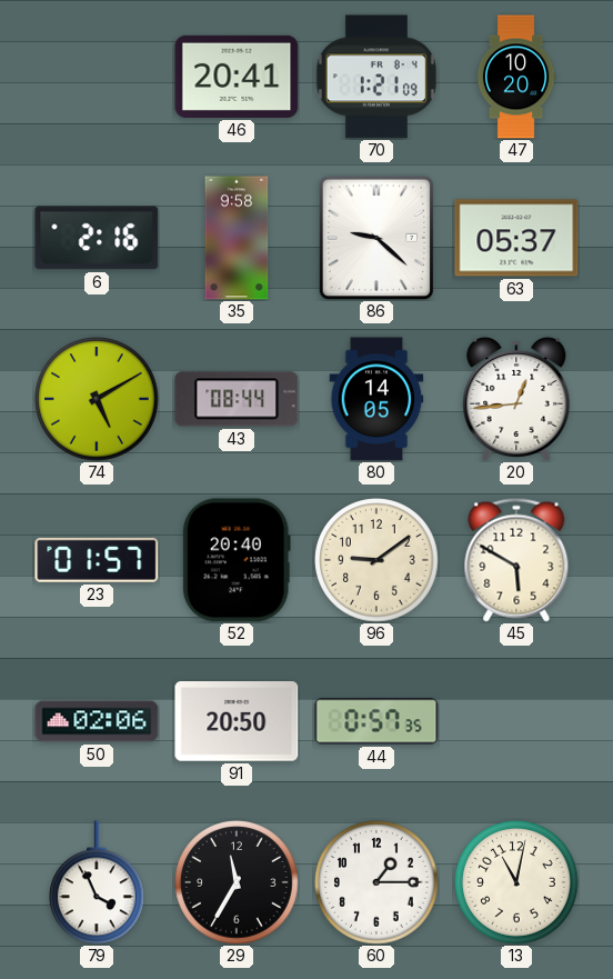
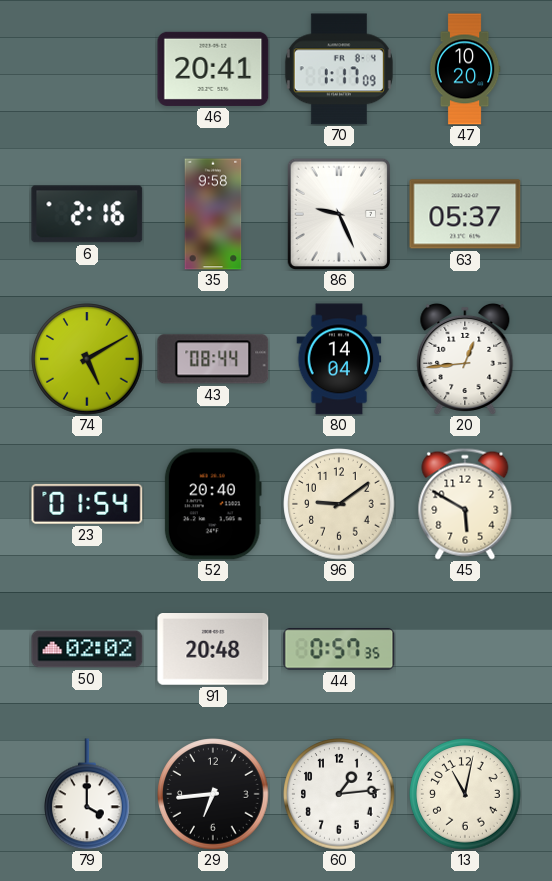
70: 1:21 -> 1:17 (339, 69)
86: 9:22 -> 9:26 (338, 214)
80: 14:05 -> 14:04 (339, 359)
23: 01:57 -> 01:54 (87, 504)
50: 02:06 -> 02:02 (87, 649)
91: 20:50 -> 20:48 (213, 650)
79: 3:56 -> 4:00 (88, 794)
29: 11:35 -> 6:44 (213, 794)
60: 1:15 -> 1:14 (339, 794)
